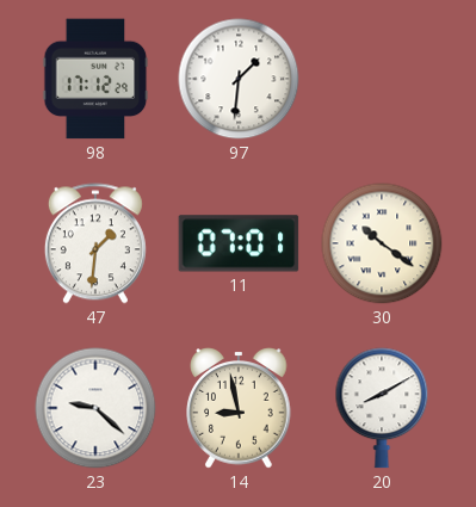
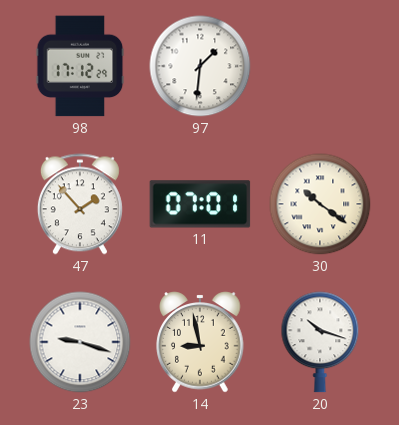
47: 1:31 -> 1:53 (80, 204)
23: 9:22 -> 9:18 (80, 342)
20: 8:10 -> 10:18 (320, 342)
